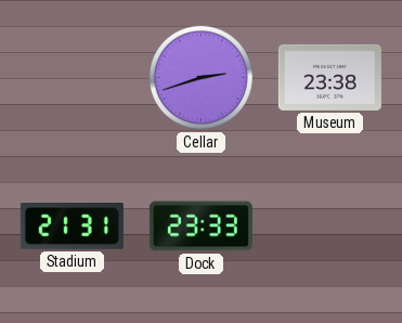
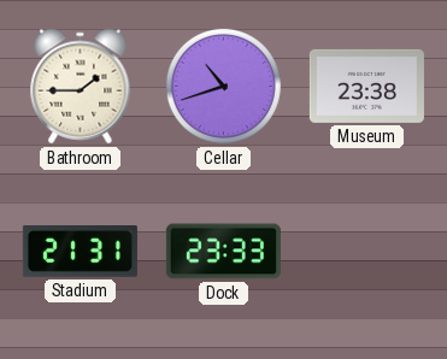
Bathroom: none -> 1:45 (81, 87)
Cellar: 2:42 -> 10:42 (223, 86)
